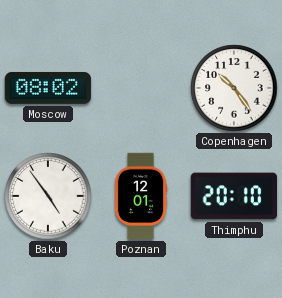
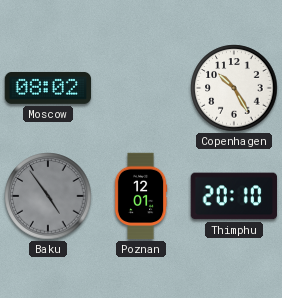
Copenhagen: 10:24 -> 10:25 (234, 88)
Baku dial: white -> grey (48, 196)
